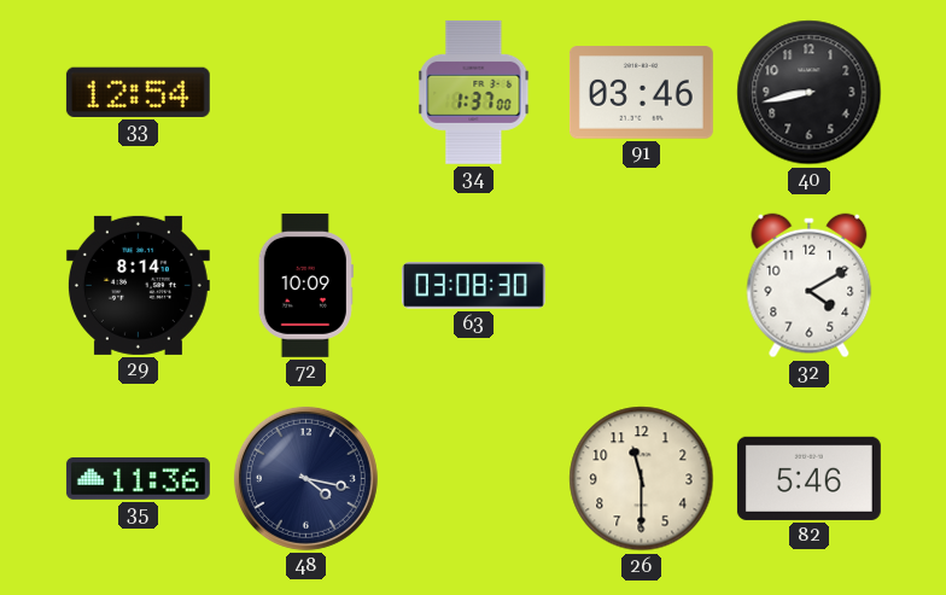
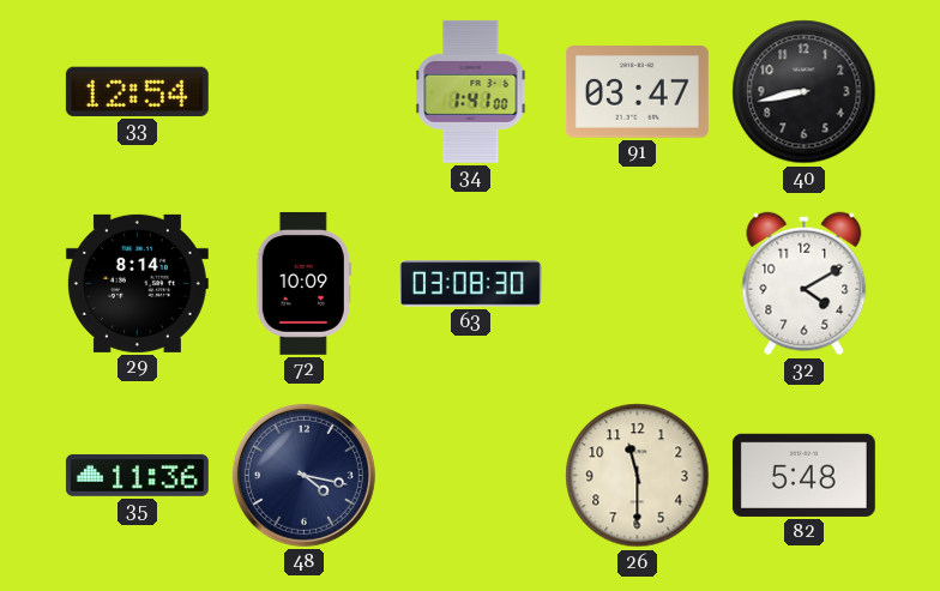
34: 1:37 -> 1:41 (471, 91)
91: 03:46 -> 03:47 (637, 92)
82: 5:46 -> 5:48 (803, 475)
